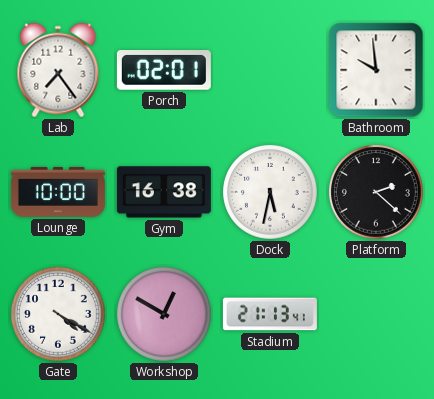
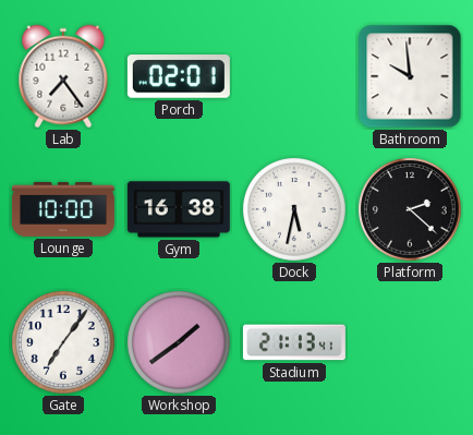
Gate: 4:20 -> 7:06 (64, 343)
Workshop: 12:50 -> 1:39 (180, 343)
